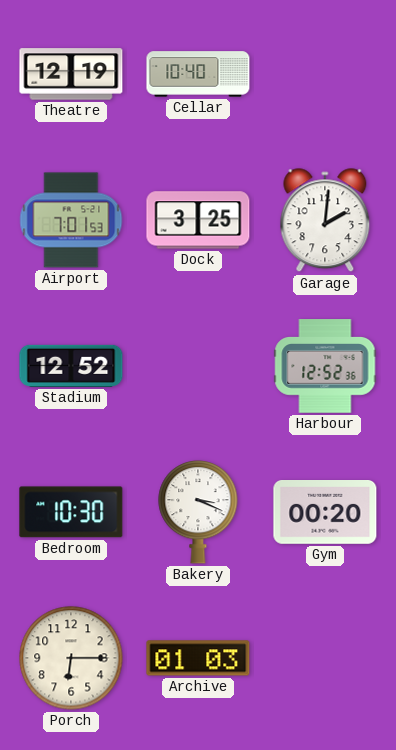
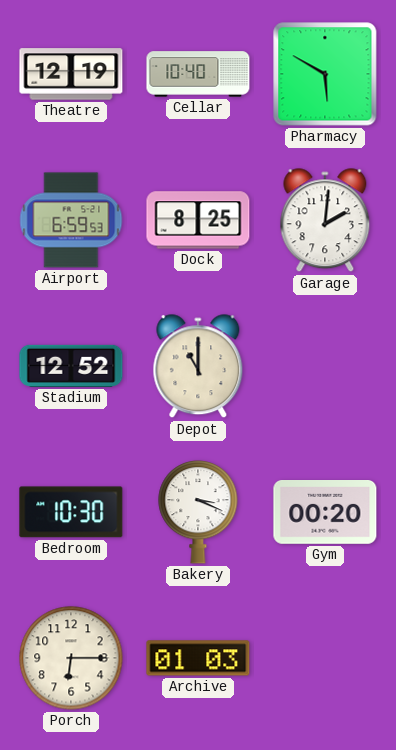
Pharmacy: none -> 5:50 (325, 74)
Airport: 7:01 -> 6:59 (71, 220)
Dock: 3:25 -> 8:25 (198, 220)
Depot: none -> 11:00 (198, 367)
Harbour: 12:52 -> none (325, 366)
